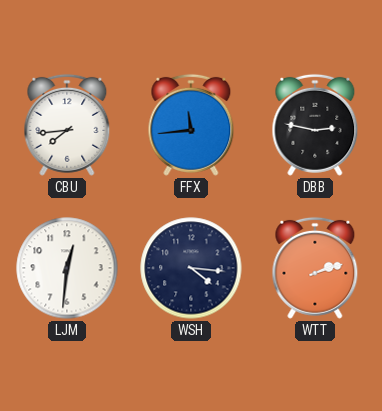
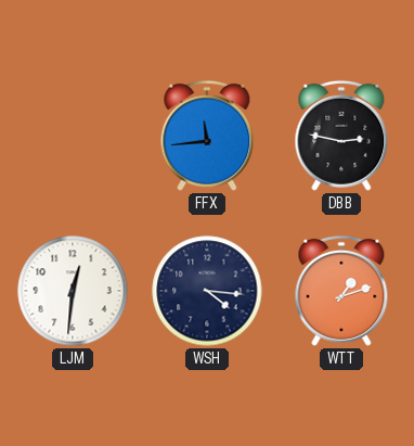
CBU: 7:44 -> none (67, 125)
WTT: 2:12 -> 1:12 (341, 291)
